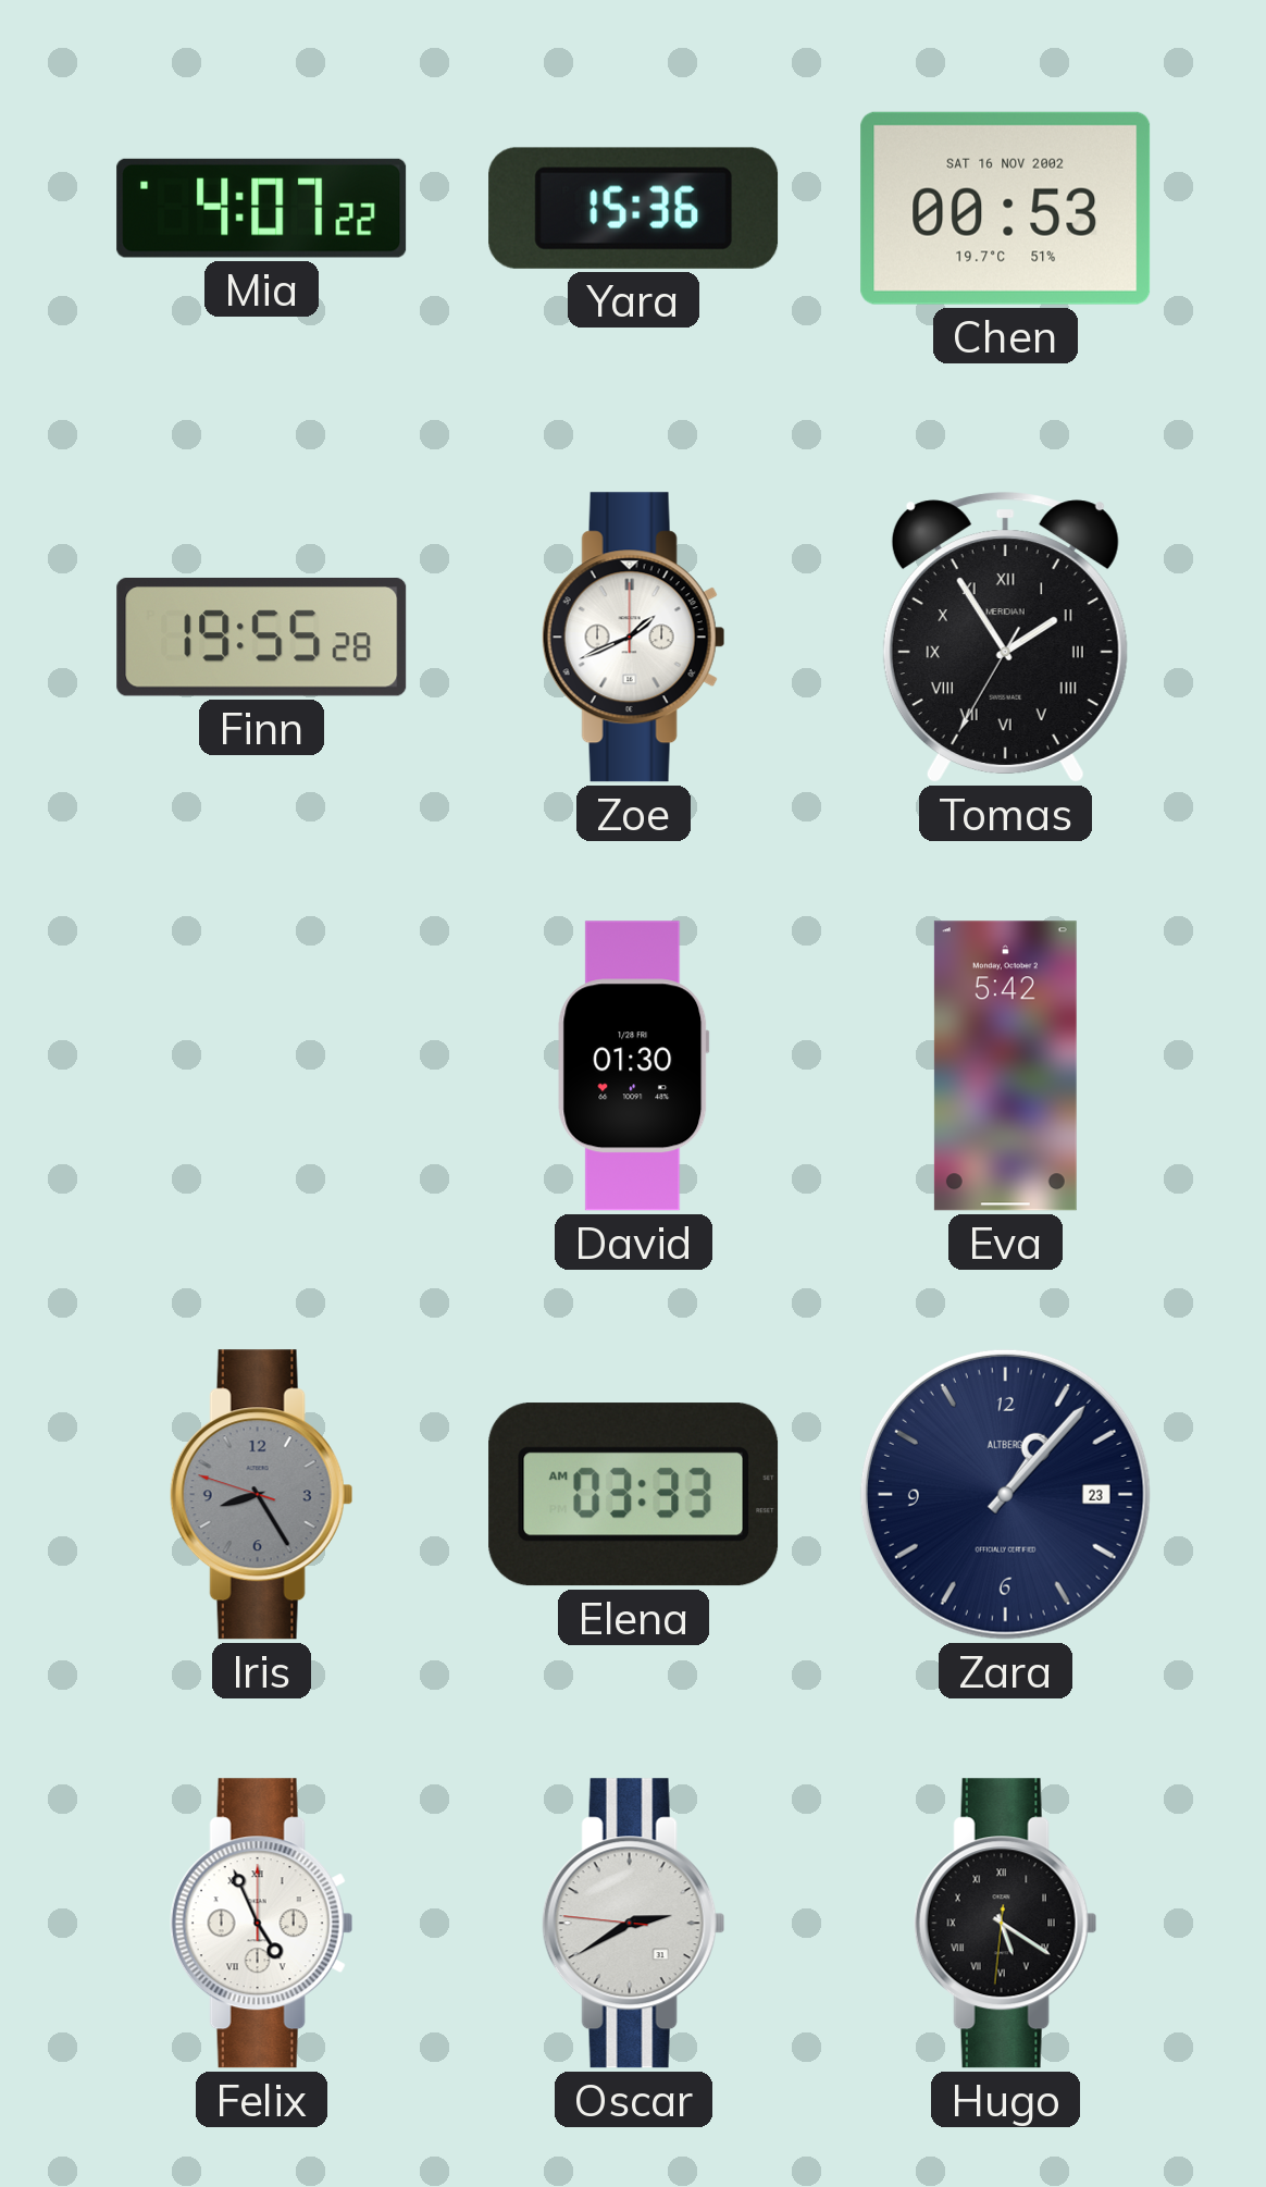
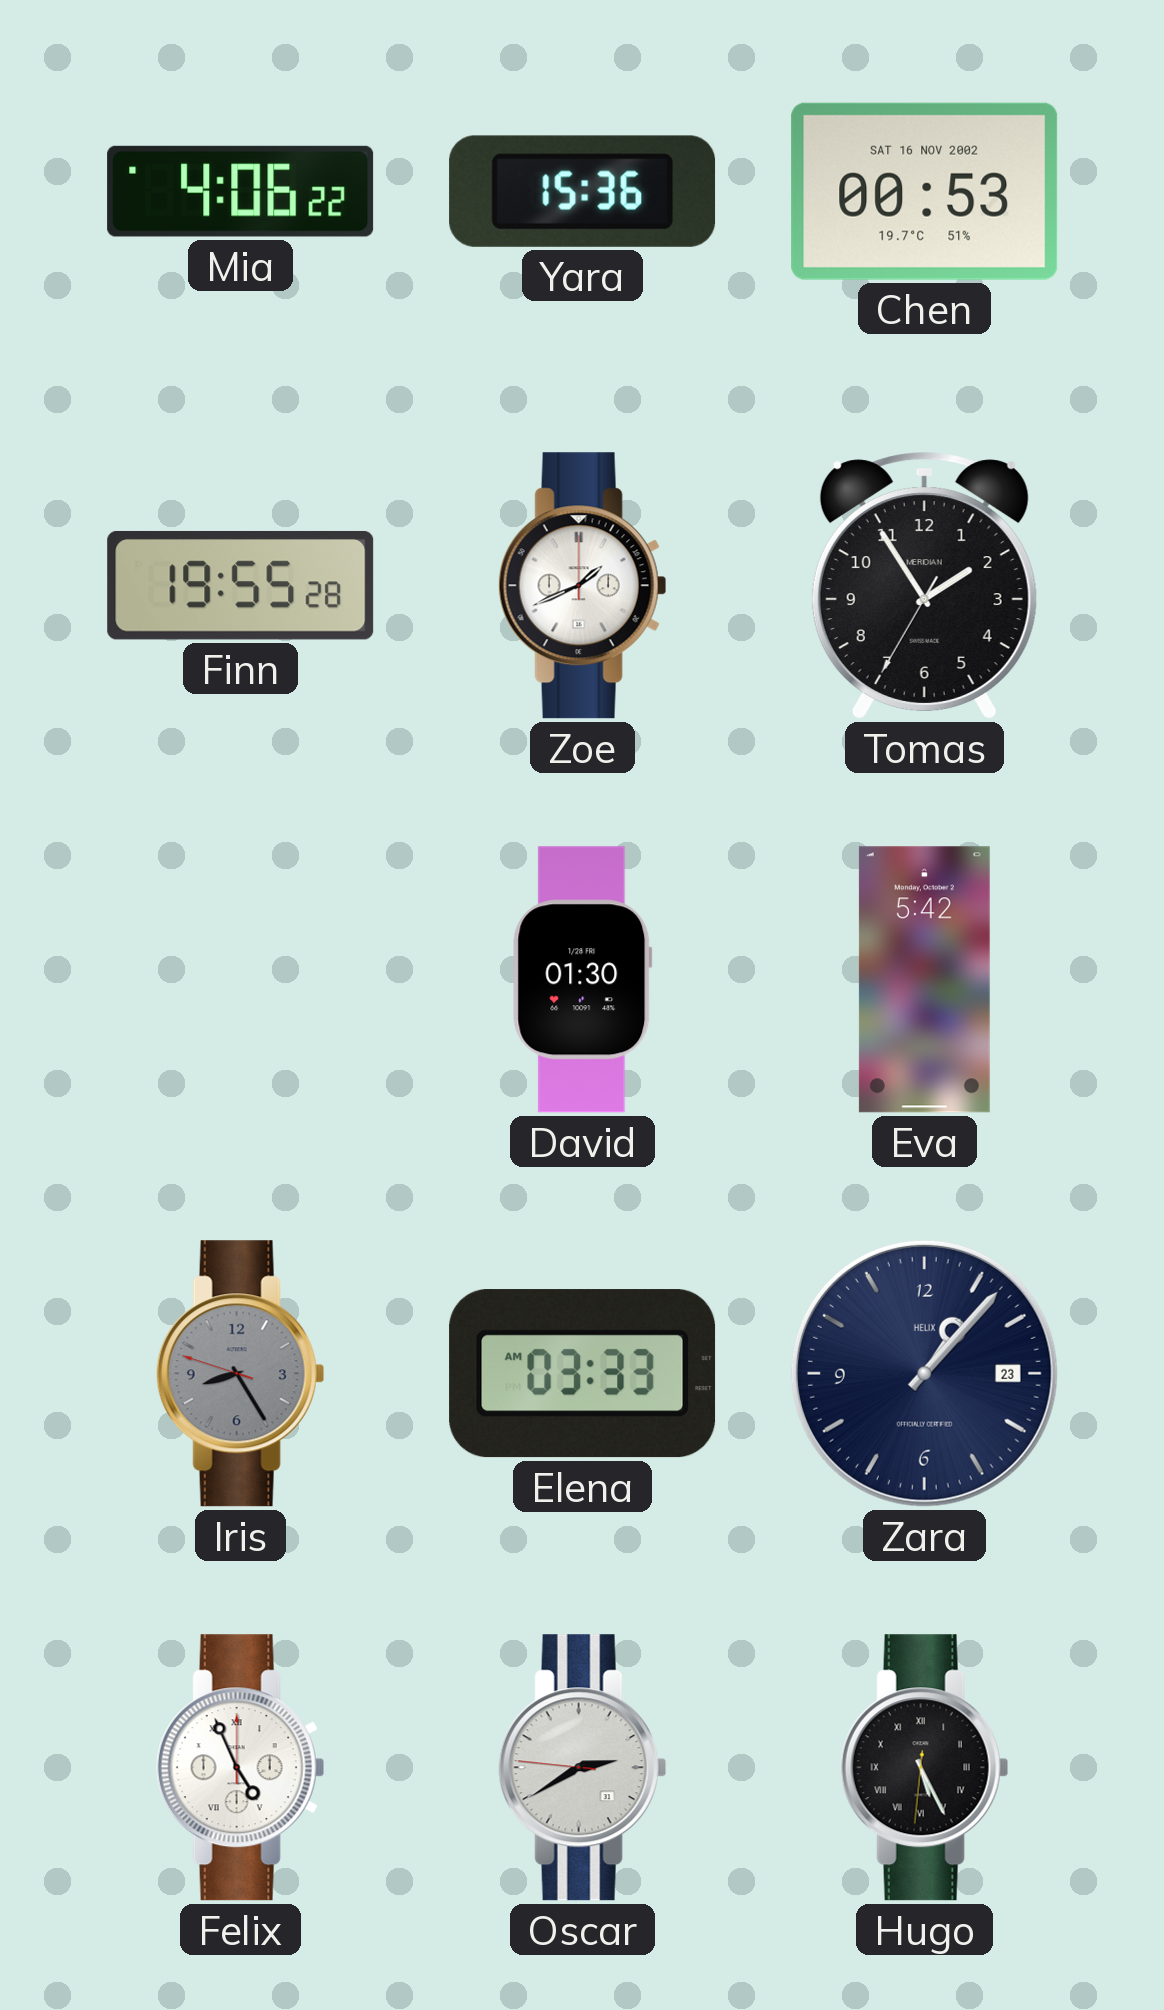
Mia: 4:07 -> 4:06 (241, 191)
Tomas numerals: Roman -> Arabic (924, 586)
Zara brand: ALTBERG -> HELIX (924, 1373)
Hugo: 5:20 -> 5:25 (924, 1768)
